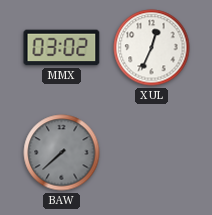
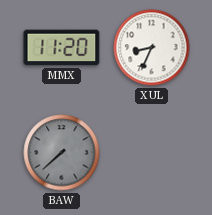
MMX: 03:02 -> 11:20 (62, 48)
XUL: 12:34 -> 8:34 (152, 48)
